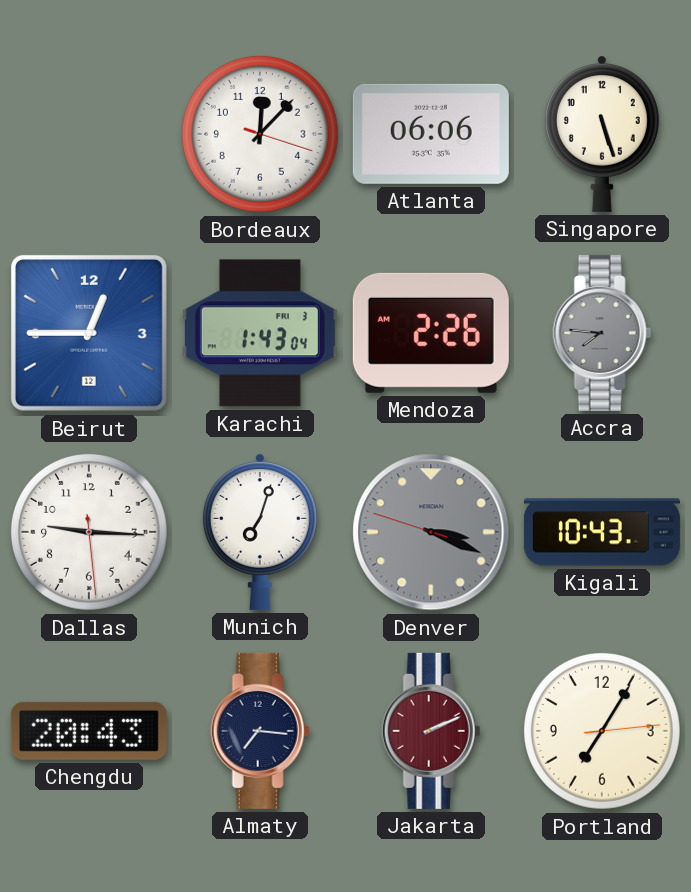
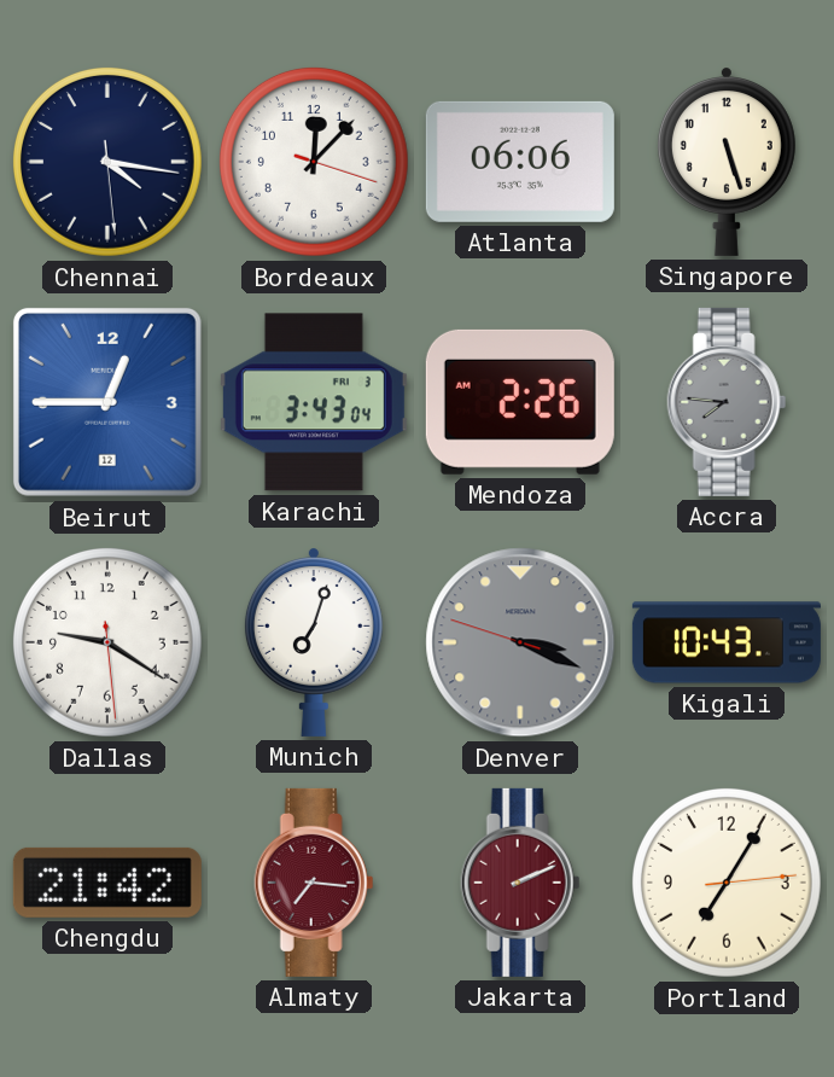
Chennai: none -> 4:16 (107, 162)
Karachi: 1:43 -> 3:43 (314, 402)
Dallas: 9:15 -> 9:20 (107, 642)
Chengdu: 20:43 -> 21:42 (107, 883)
Almaty dial: navy -> burgundy (314, 883)
